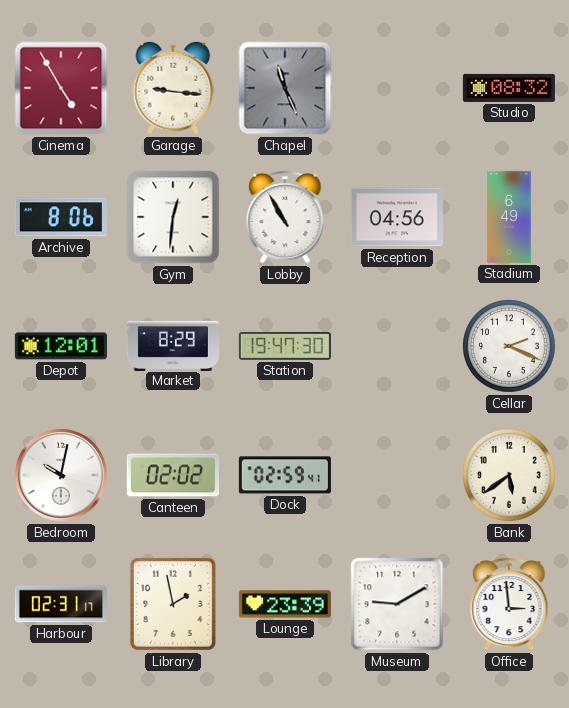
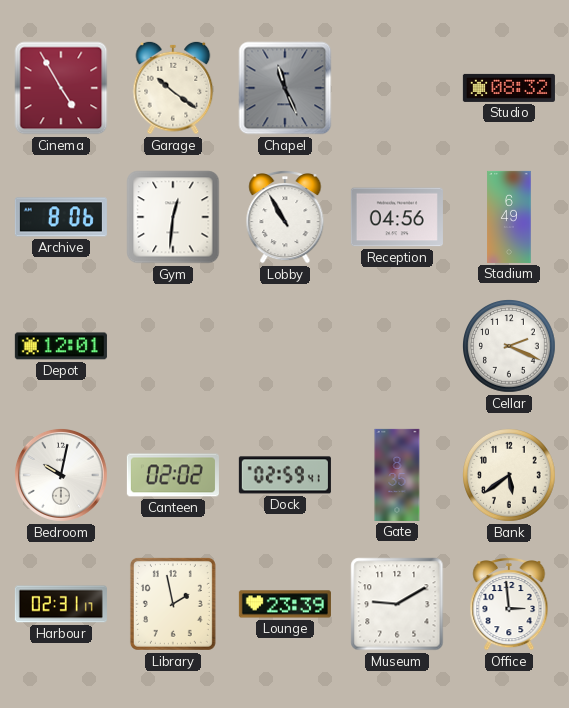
Garage: 9:16 -> 10:21 (173, 88)
Market: 8:29 -> none (173, 345)
Station: 19:47 -> none (285, 346)
Gate: none -> 8:35 (397, 475)
